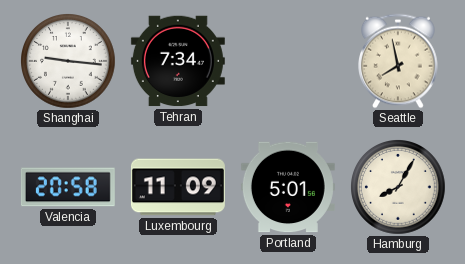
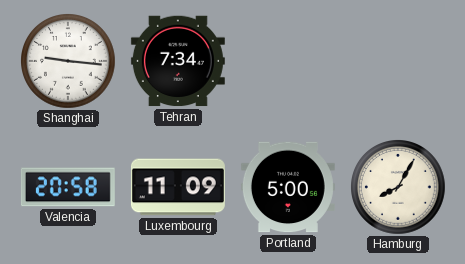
Seattle: 7:58 -> none (399, 61)
Portland: 5:01 -> 5:00 (288, 187)
